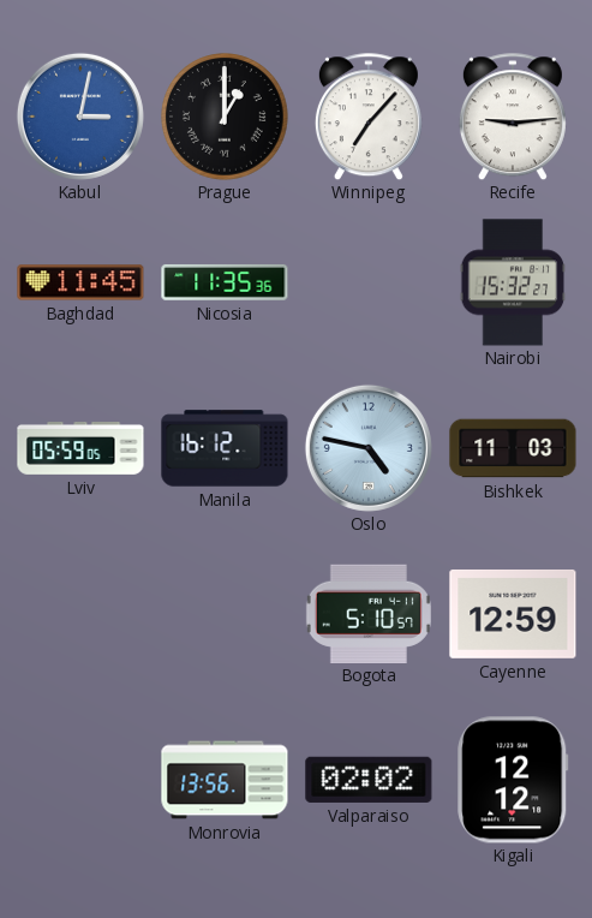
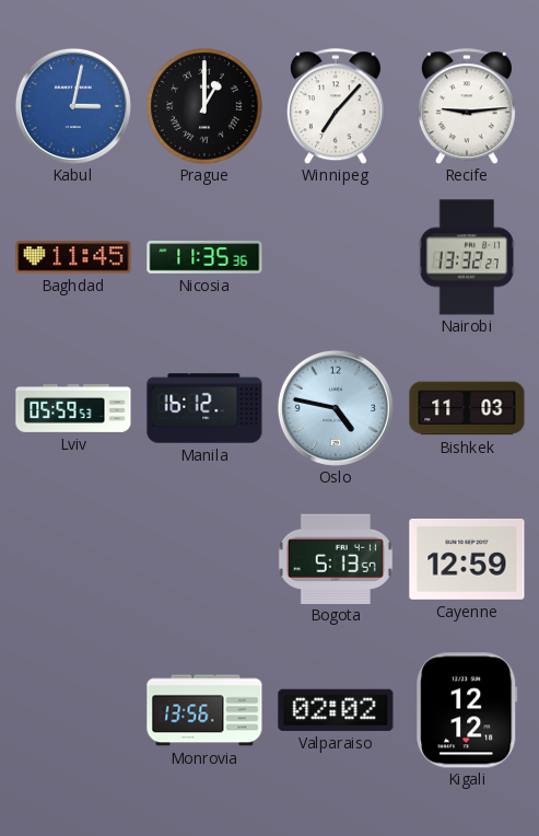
Nairobi: 15:32 -> 13:32 (467, 257)
Lviv: 05:59:05 -> 05:59:53 (73, 409)
Bogota: 5:10 -> 5:13 (336, 558)
